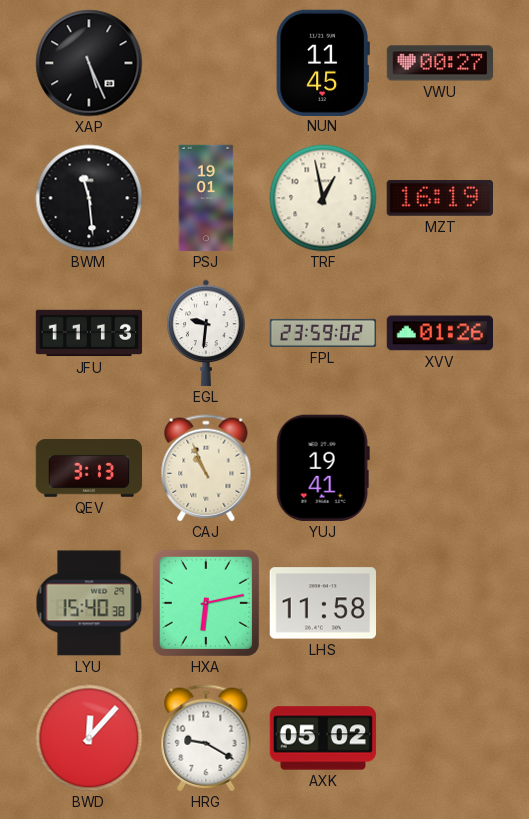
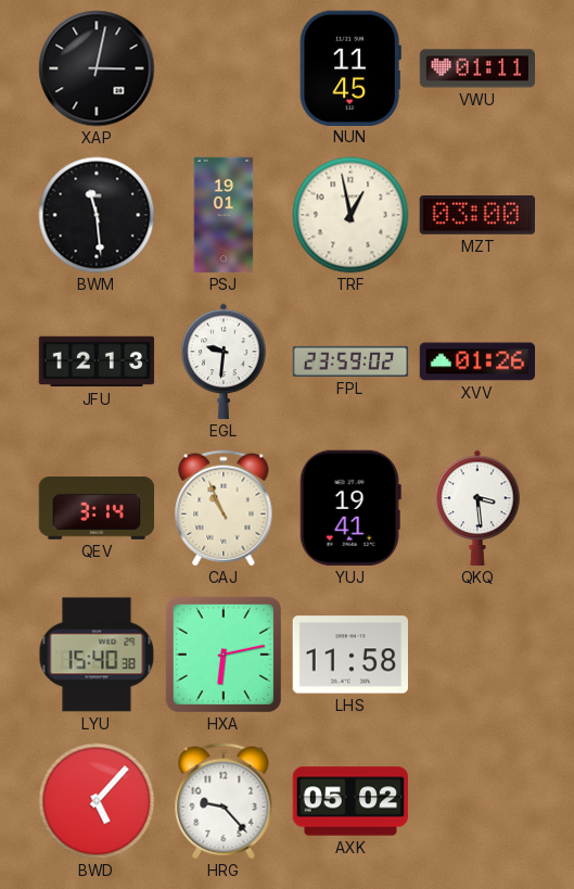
XAP: 5:26 -> 3:02 (97, 68)
VWU: 00:27 -> 01:11 (477, 68)
MZT: 16:19 -> 03:00 (476, 216)
JFU: 11:13 -> 12:13 (97, 361)
QEV: 3:13 -> 3:14 (97, 509)
QKQ: none -> 3:29 (477, 508)
BWD: 12:07 -> 5:07 (97, 801)
HRG: 9:20 -> 9:23 (224, 801)
